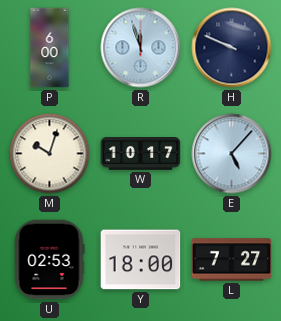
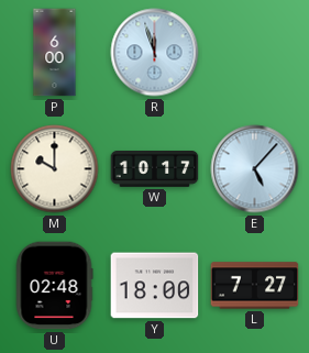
H: 9:49 -> none (232, 48)
M: 10:03 -> 10:00 (55, 169)
U: 02:53 -> 02:48 (54, 286)
